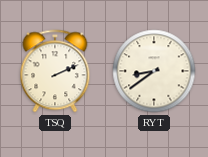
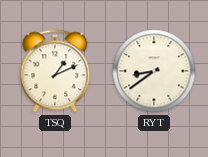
TSQ: 2:11 -> 1:11 (55, 71)
